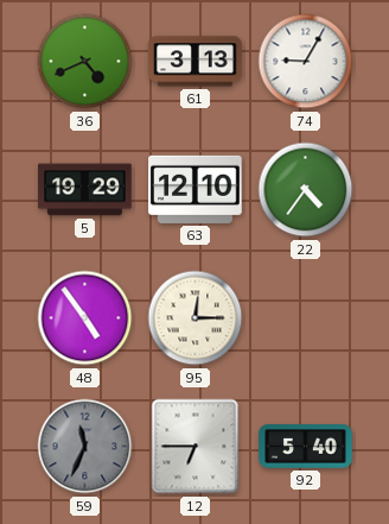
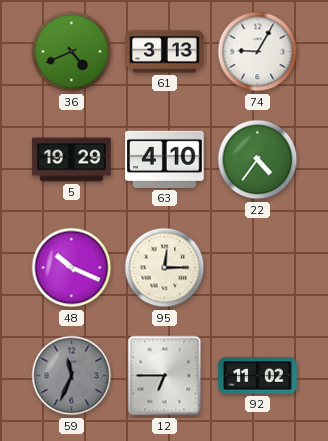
63: 12:10 -> 4:10 (165, 159)
48: 4:54 -> 10:19 (72, 268)
92: 5:40 -> 11:02 (258, 376)
